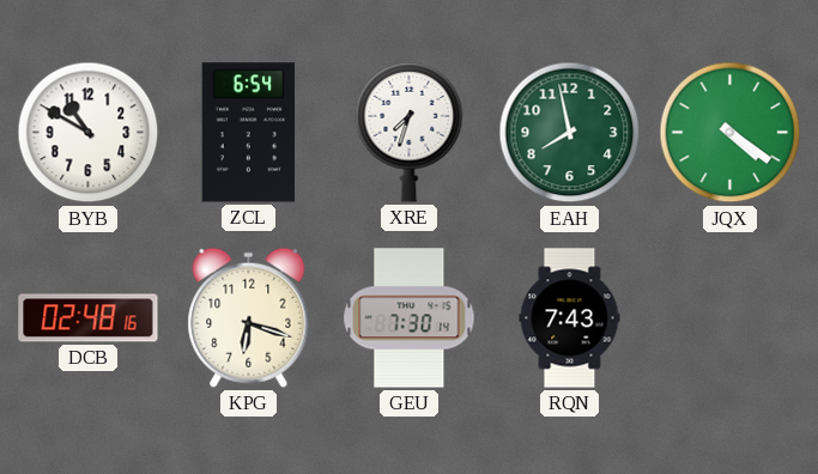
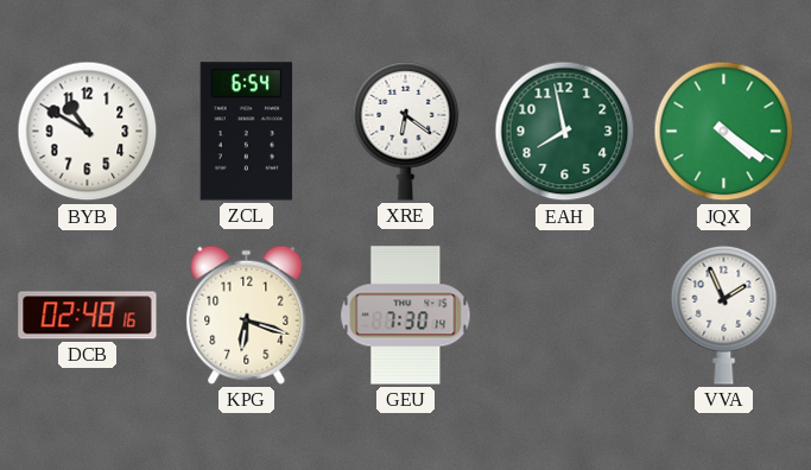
XRE: 7:33 -> 6:21 (406, 131)
RQN: 7:43 -> none (570, 318)
VVA: none -> 1:56 (724, 315)
